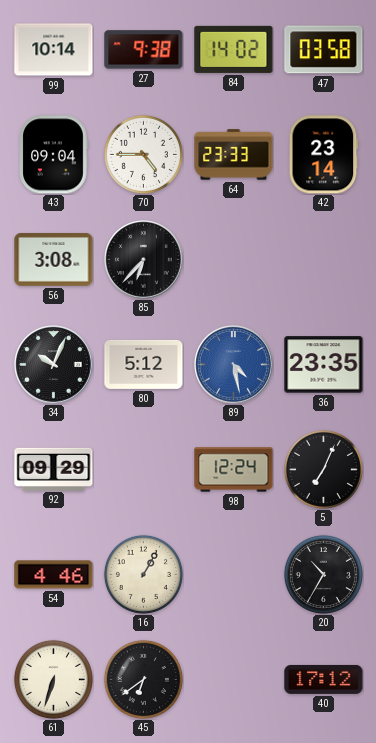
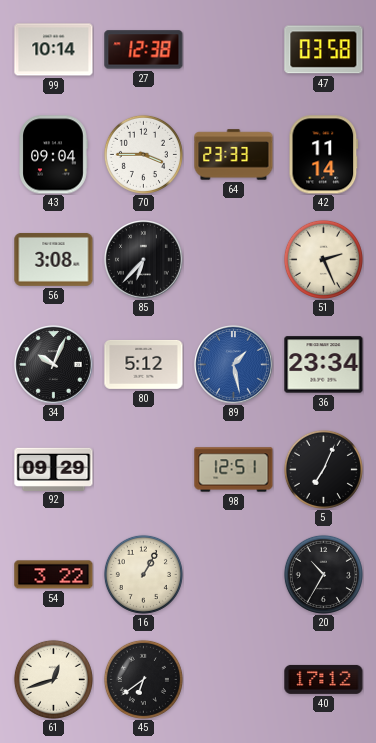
27: 9:38 -> 12:38 (144, 50)
84: 14:02 -> none (234, 49)
70: 4:45 -> 3:45 (143, 154)
42: 23:14 -> 11:14 (324, 155)
51: none -> 2:26 (323, 259)
89: 4:28 -> 1:28 (234, 365)
36: 23:35 -> 23:34 (324, 365)
98: 12:24 -> 12:51 (234, 470)
54: 4:46 -> 3:22 (54, 575)
61: 6:33 -> 12:42 (53, 679)
